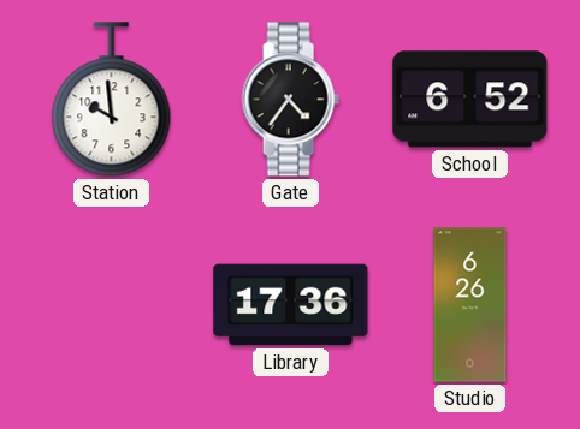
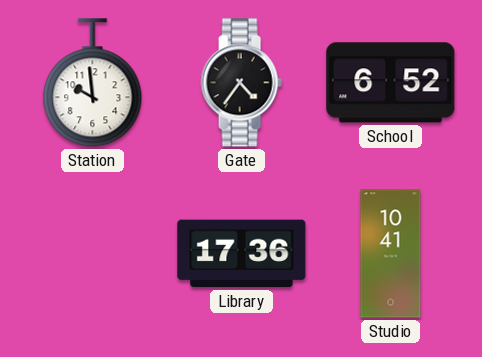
Studio: 6:26 -> 10:41 (391, 254)
